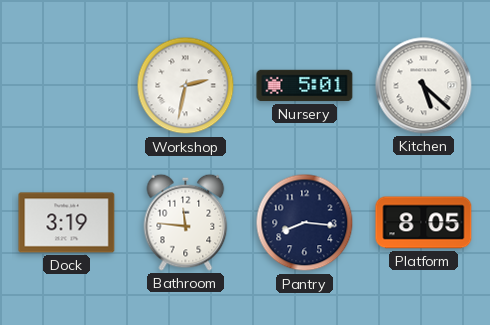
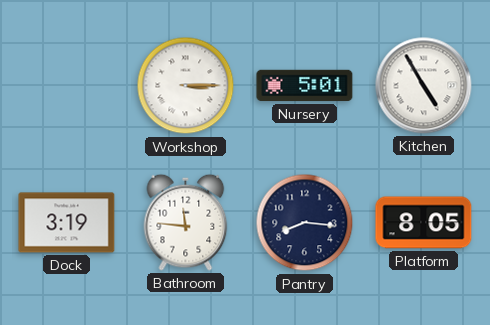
Workshop: 2:32 -> 3:15 (186, 86)
Kitchen: 5:22 -> 4:55 (424, 86)
